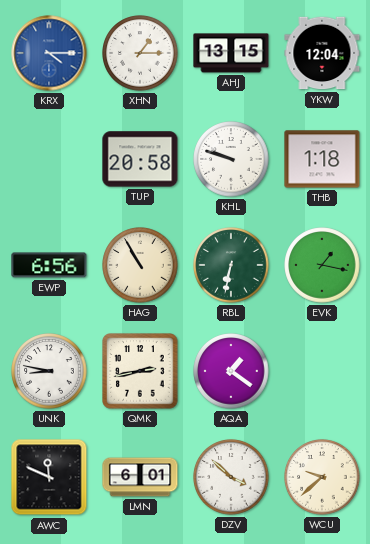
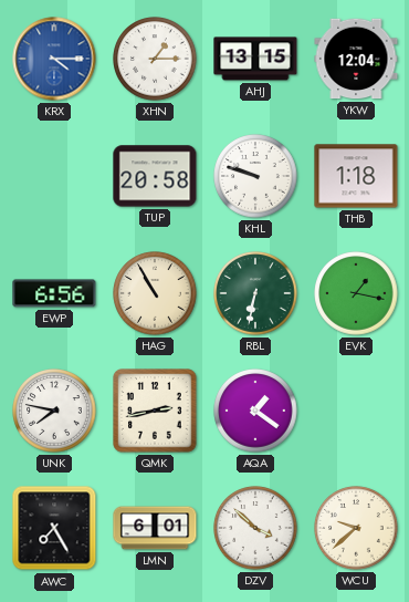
UNK: 8:47 -> 7:47 (54, 411)
AWC: 11:49 -> 7:25 (54, 528)
